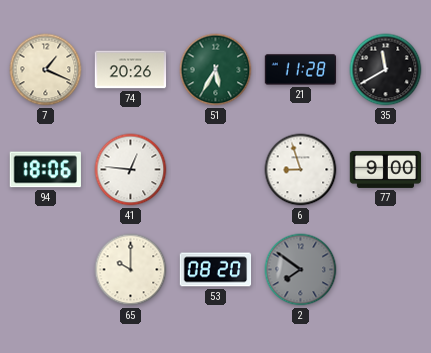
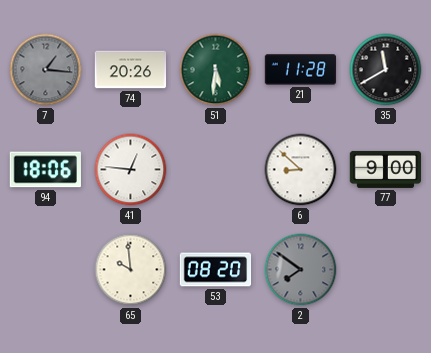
7: 1:19 -> 1:16 (46, 70)
7 dial: cream -> grey (46, 70)
51: 5:35 -> 5:31 (216, 70)
6: 8:57 -> 8:52 (301, 170)
65: 10:00 -> 9:59 (131, 270)
